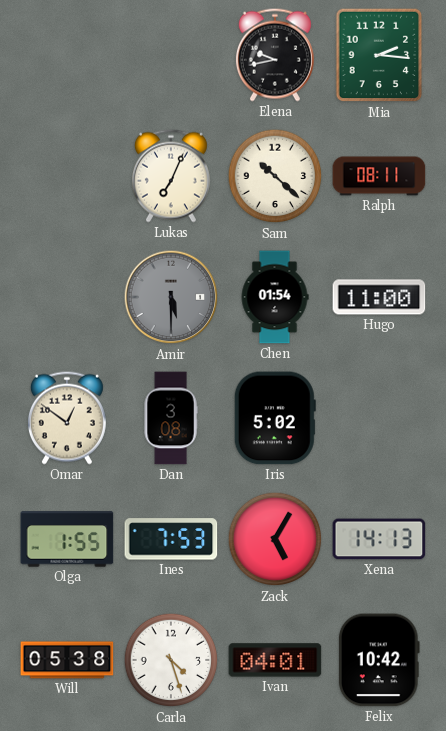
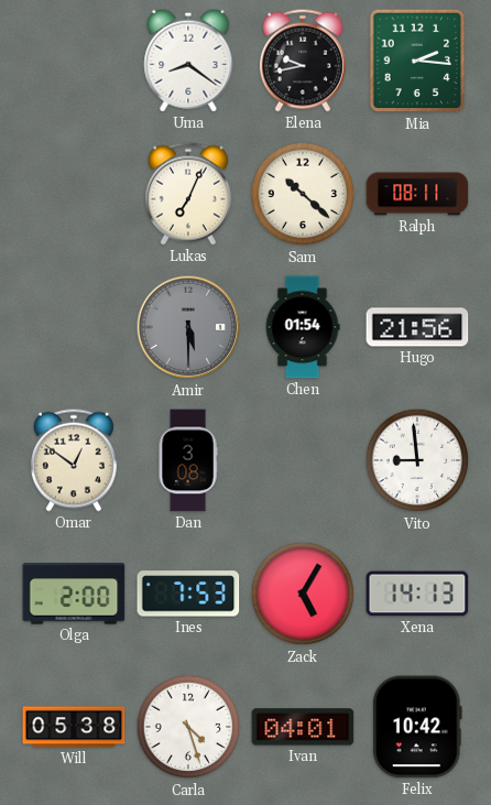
Uma: none -> 8:21 (188, 61)
Hugo: 11:00 -> 21:56 (417, 327)
Iris: 5:02 -> none (275, 418)
Vito: none -> 8:59 (417, 460)
Olga: 1:55 -> 2:00 (74, 594)
